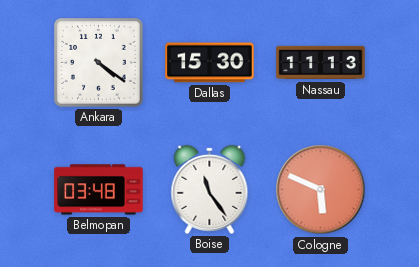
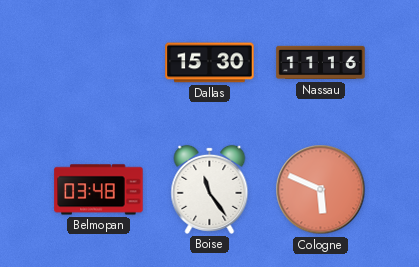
Ankara: 4:21 -> none (99, 63)
Nassau: 11:13 -> 11:16 (321, 63)
